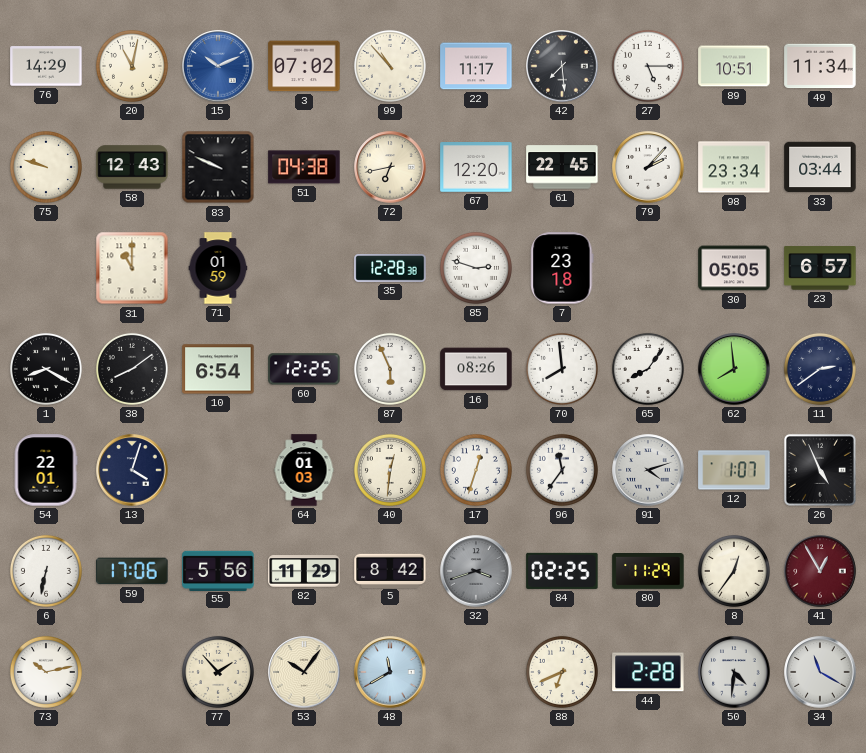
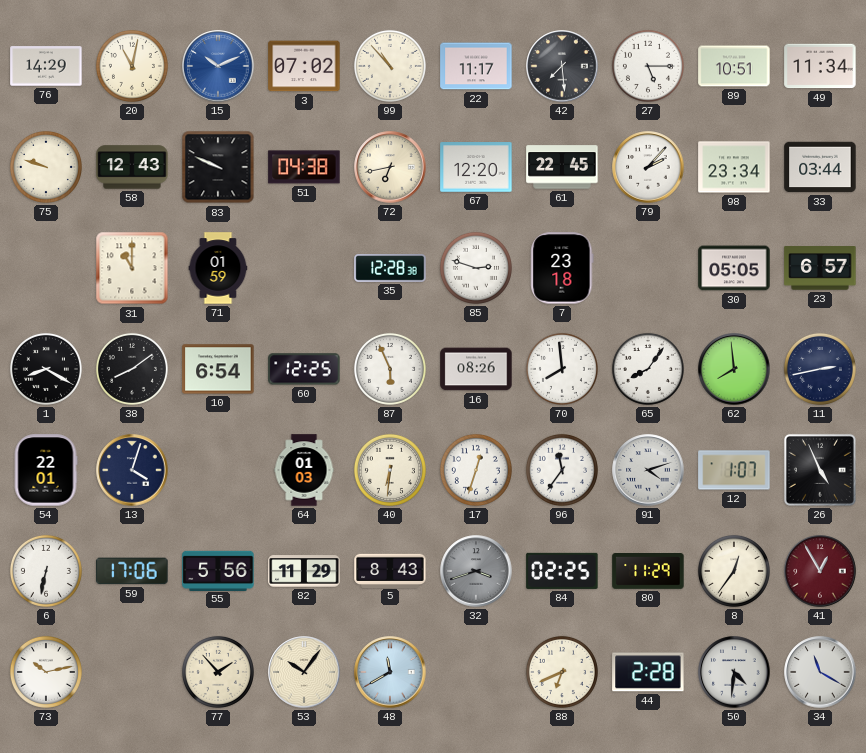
11: 2:39 -> 2:43 (820, 369)
40: 12:31 -> 6:31 (390, 470)
5: 8:42 -> 8:43 (390, 570)
